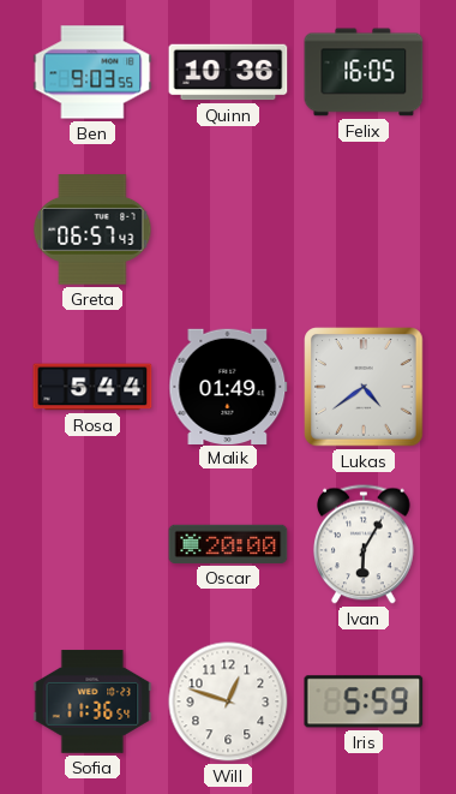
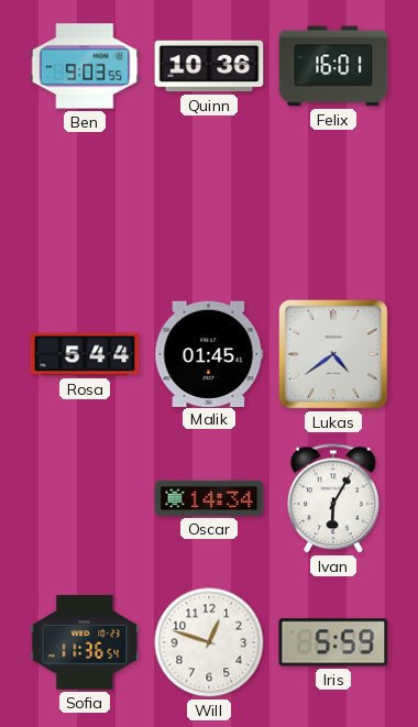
Felix: 16:05 -> 16:01 (333, 66)
Greta: 06:57 -> none (92, 229)
Malik: 01:49 -> 01:45 (209, 353)
Oscar: 20:00 -> 14:34 (209, 498)
